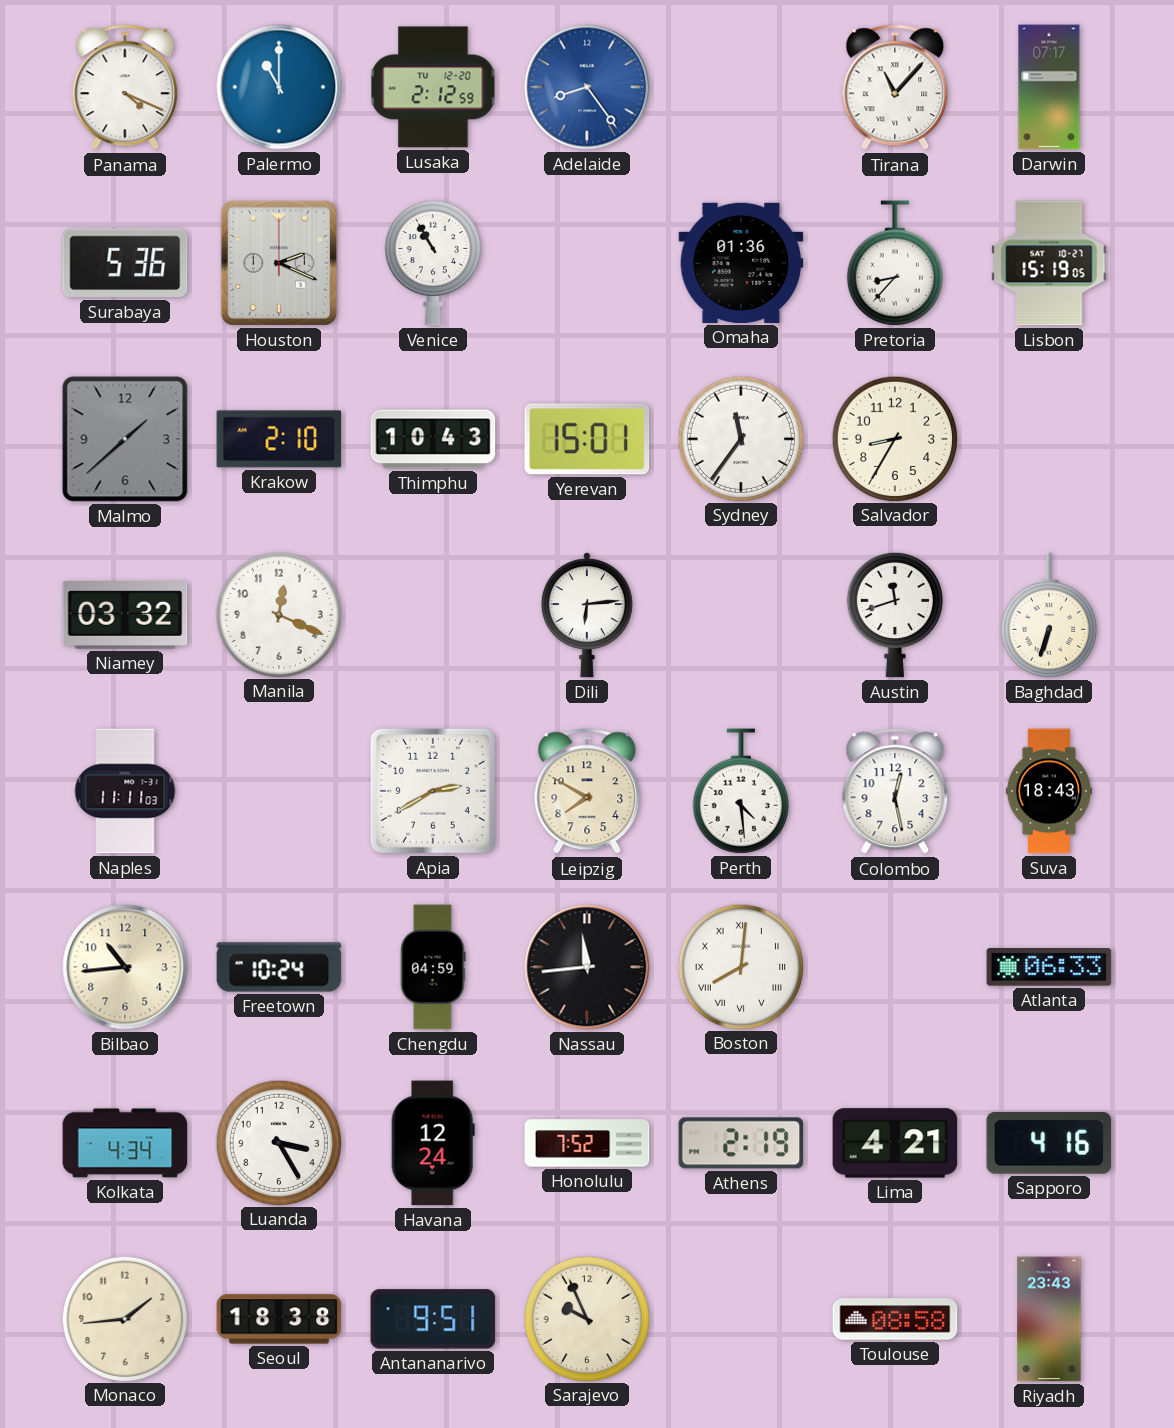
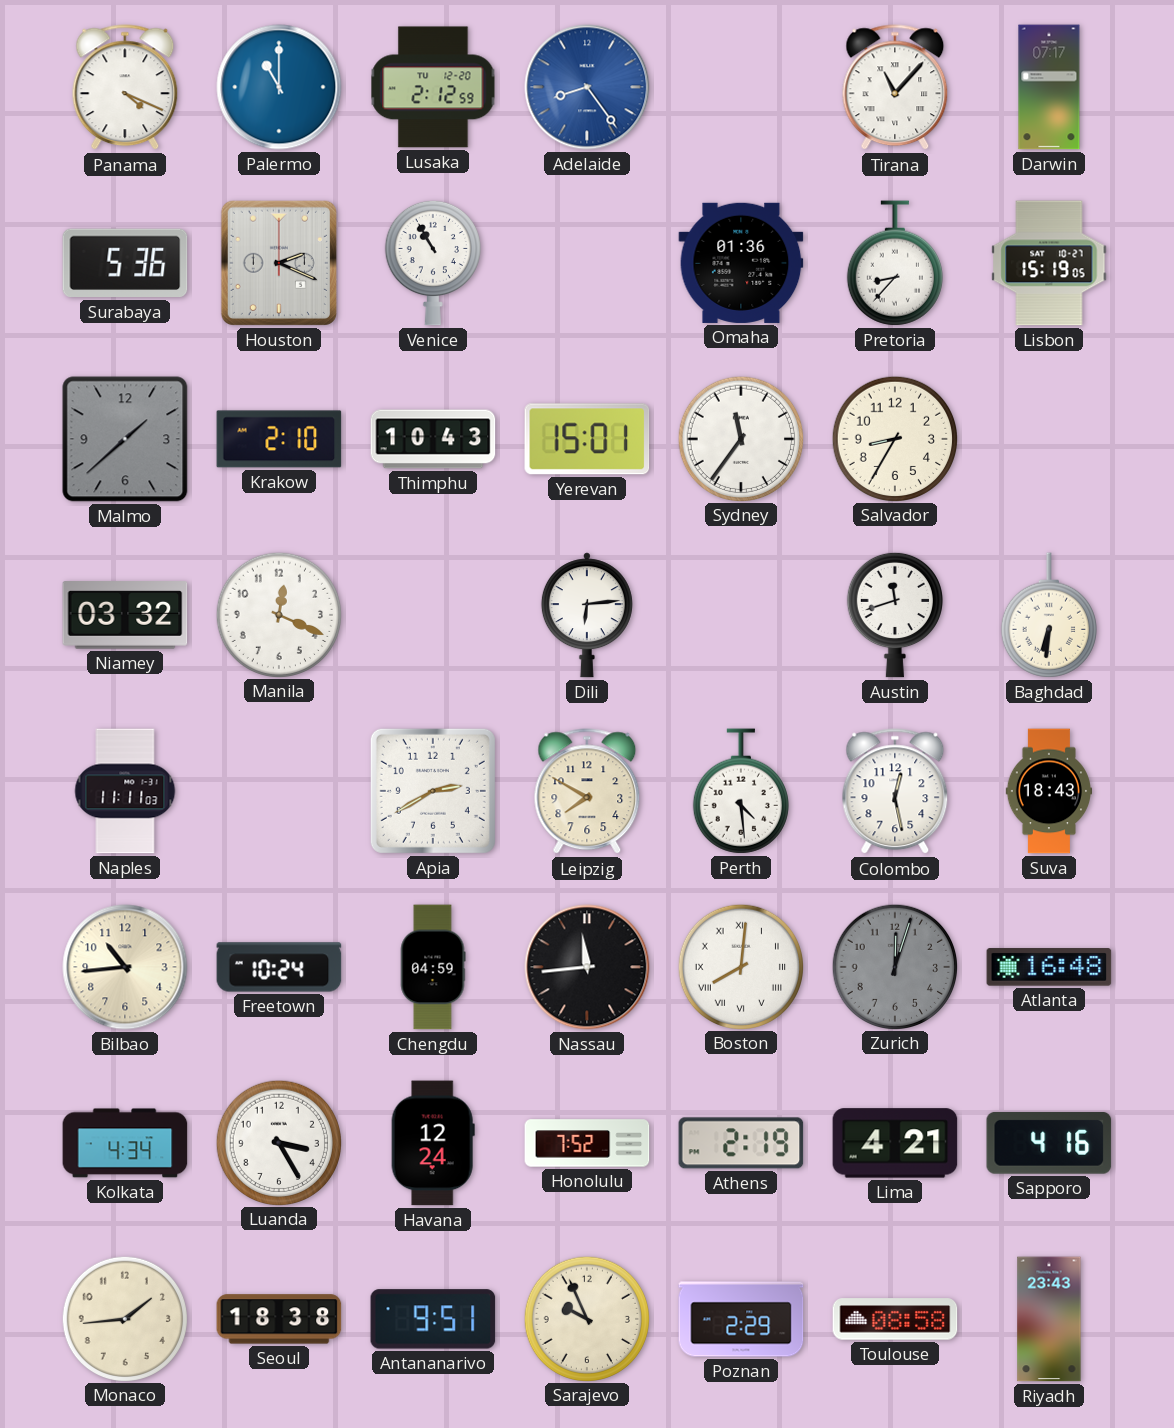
Baghdad: 6:33 -> 6:31 (1049, 615)
Zurich: none -> 12:03 (894, 966)
Atlanta: 06:33 -> 16:48 (1049, 967)
Poznan: none -> 2:29 (741, 1319)
